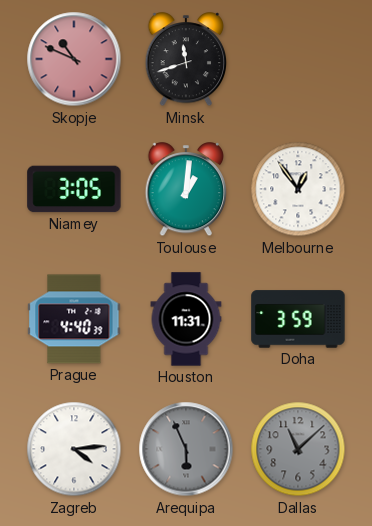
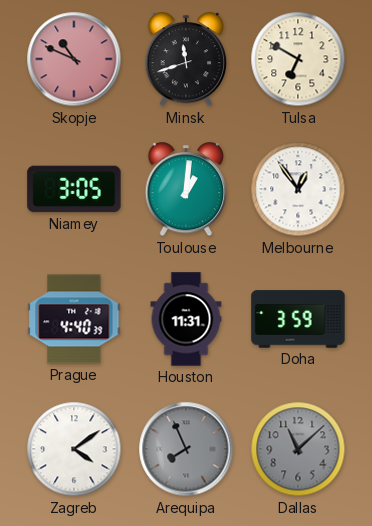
Tulsa: none -> 6:50 (298, 59)
Zagreb: 4:14 -> 4:09 (74, 449)
Arequipa: 5:56 -> 7:56 (186, 449)
